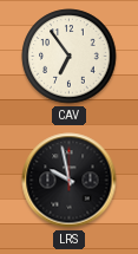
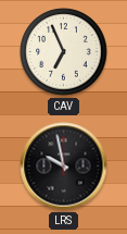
CAV: 6:54 -> 6:56 (64, 52)
